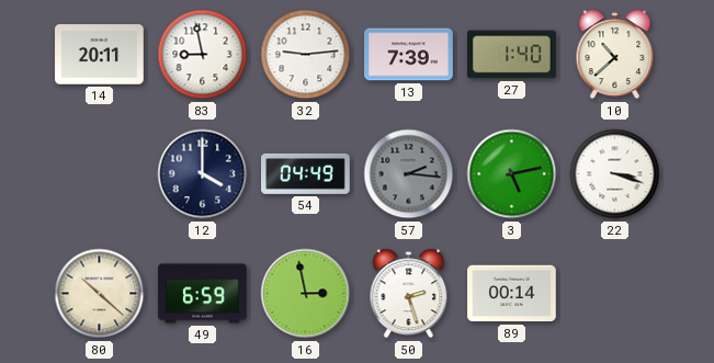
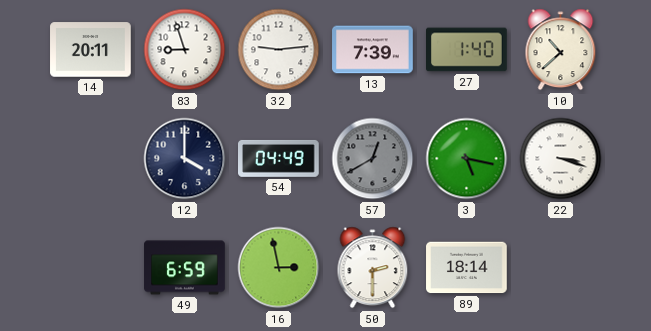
83: 8:58 -> 8:57 (185, 50)
57: 2:16 -> 12:40 (373, 159)
3: 5:13 -> 5:17 (467, 159)
80: 10:22 -> none (100, 294)
50: 2:27 -> 2:30 (373, 268)
89: 00:14 -> 18:14 (467, 268)
